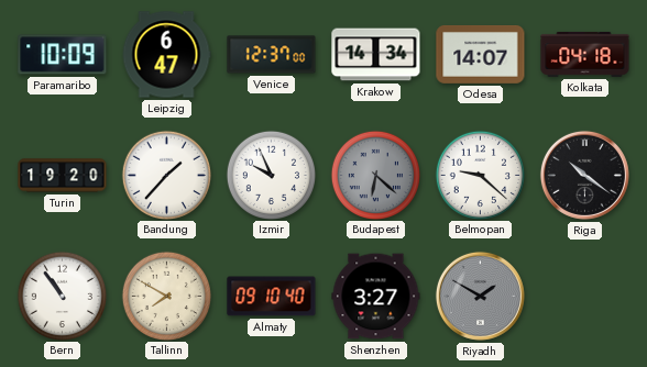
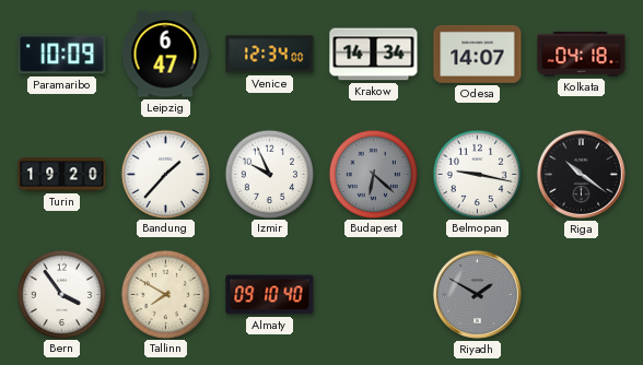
Venice: 12:37 -> 12:34 (270, 55)
Belmopan: 9:22 -> 9:17 (477, 174)
Bern: 10:54 -> 3:54 (61, 294)
Shenzhen: 3:27 -> none (376, 297)
